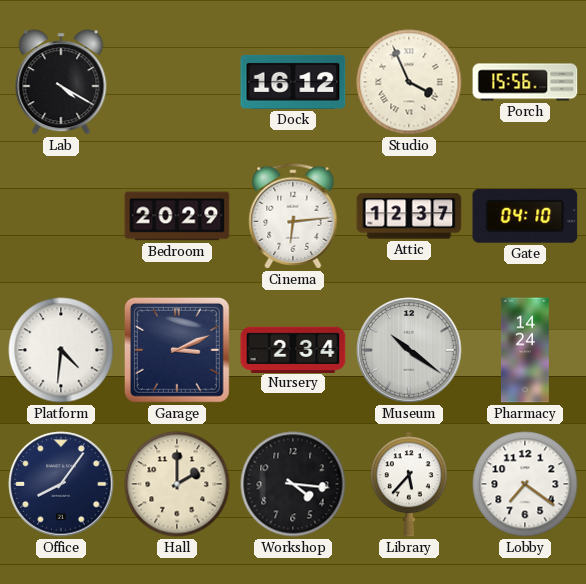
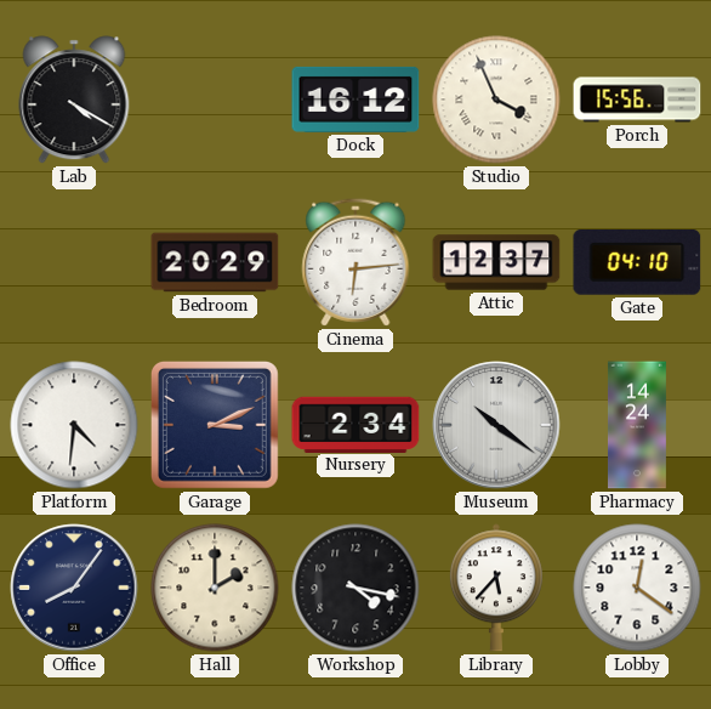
Workshop: 4:16 -> 4:17 (355, 588)
Lobby: 7:21 -> 12:21 (637, 588)
